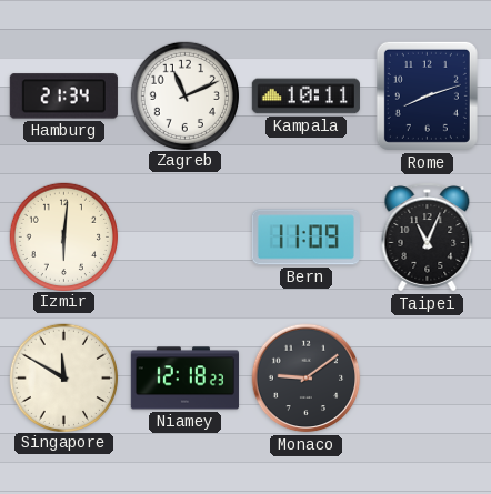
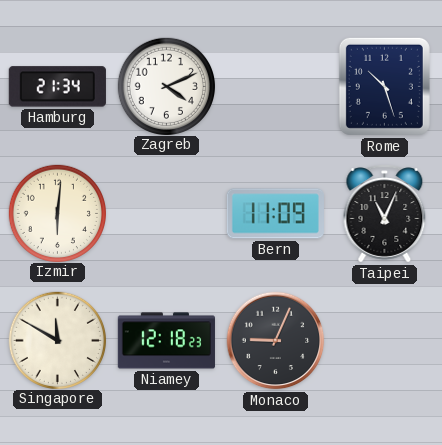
Zagreb: 11:11 -> 4:11 (166, 86)
Kampala: 10:11 -> none (305, 97)
Rome: 8:12 -> 10:27 (384, 86)
Monaco: 9:09 -> 9:04 (276, 341)
